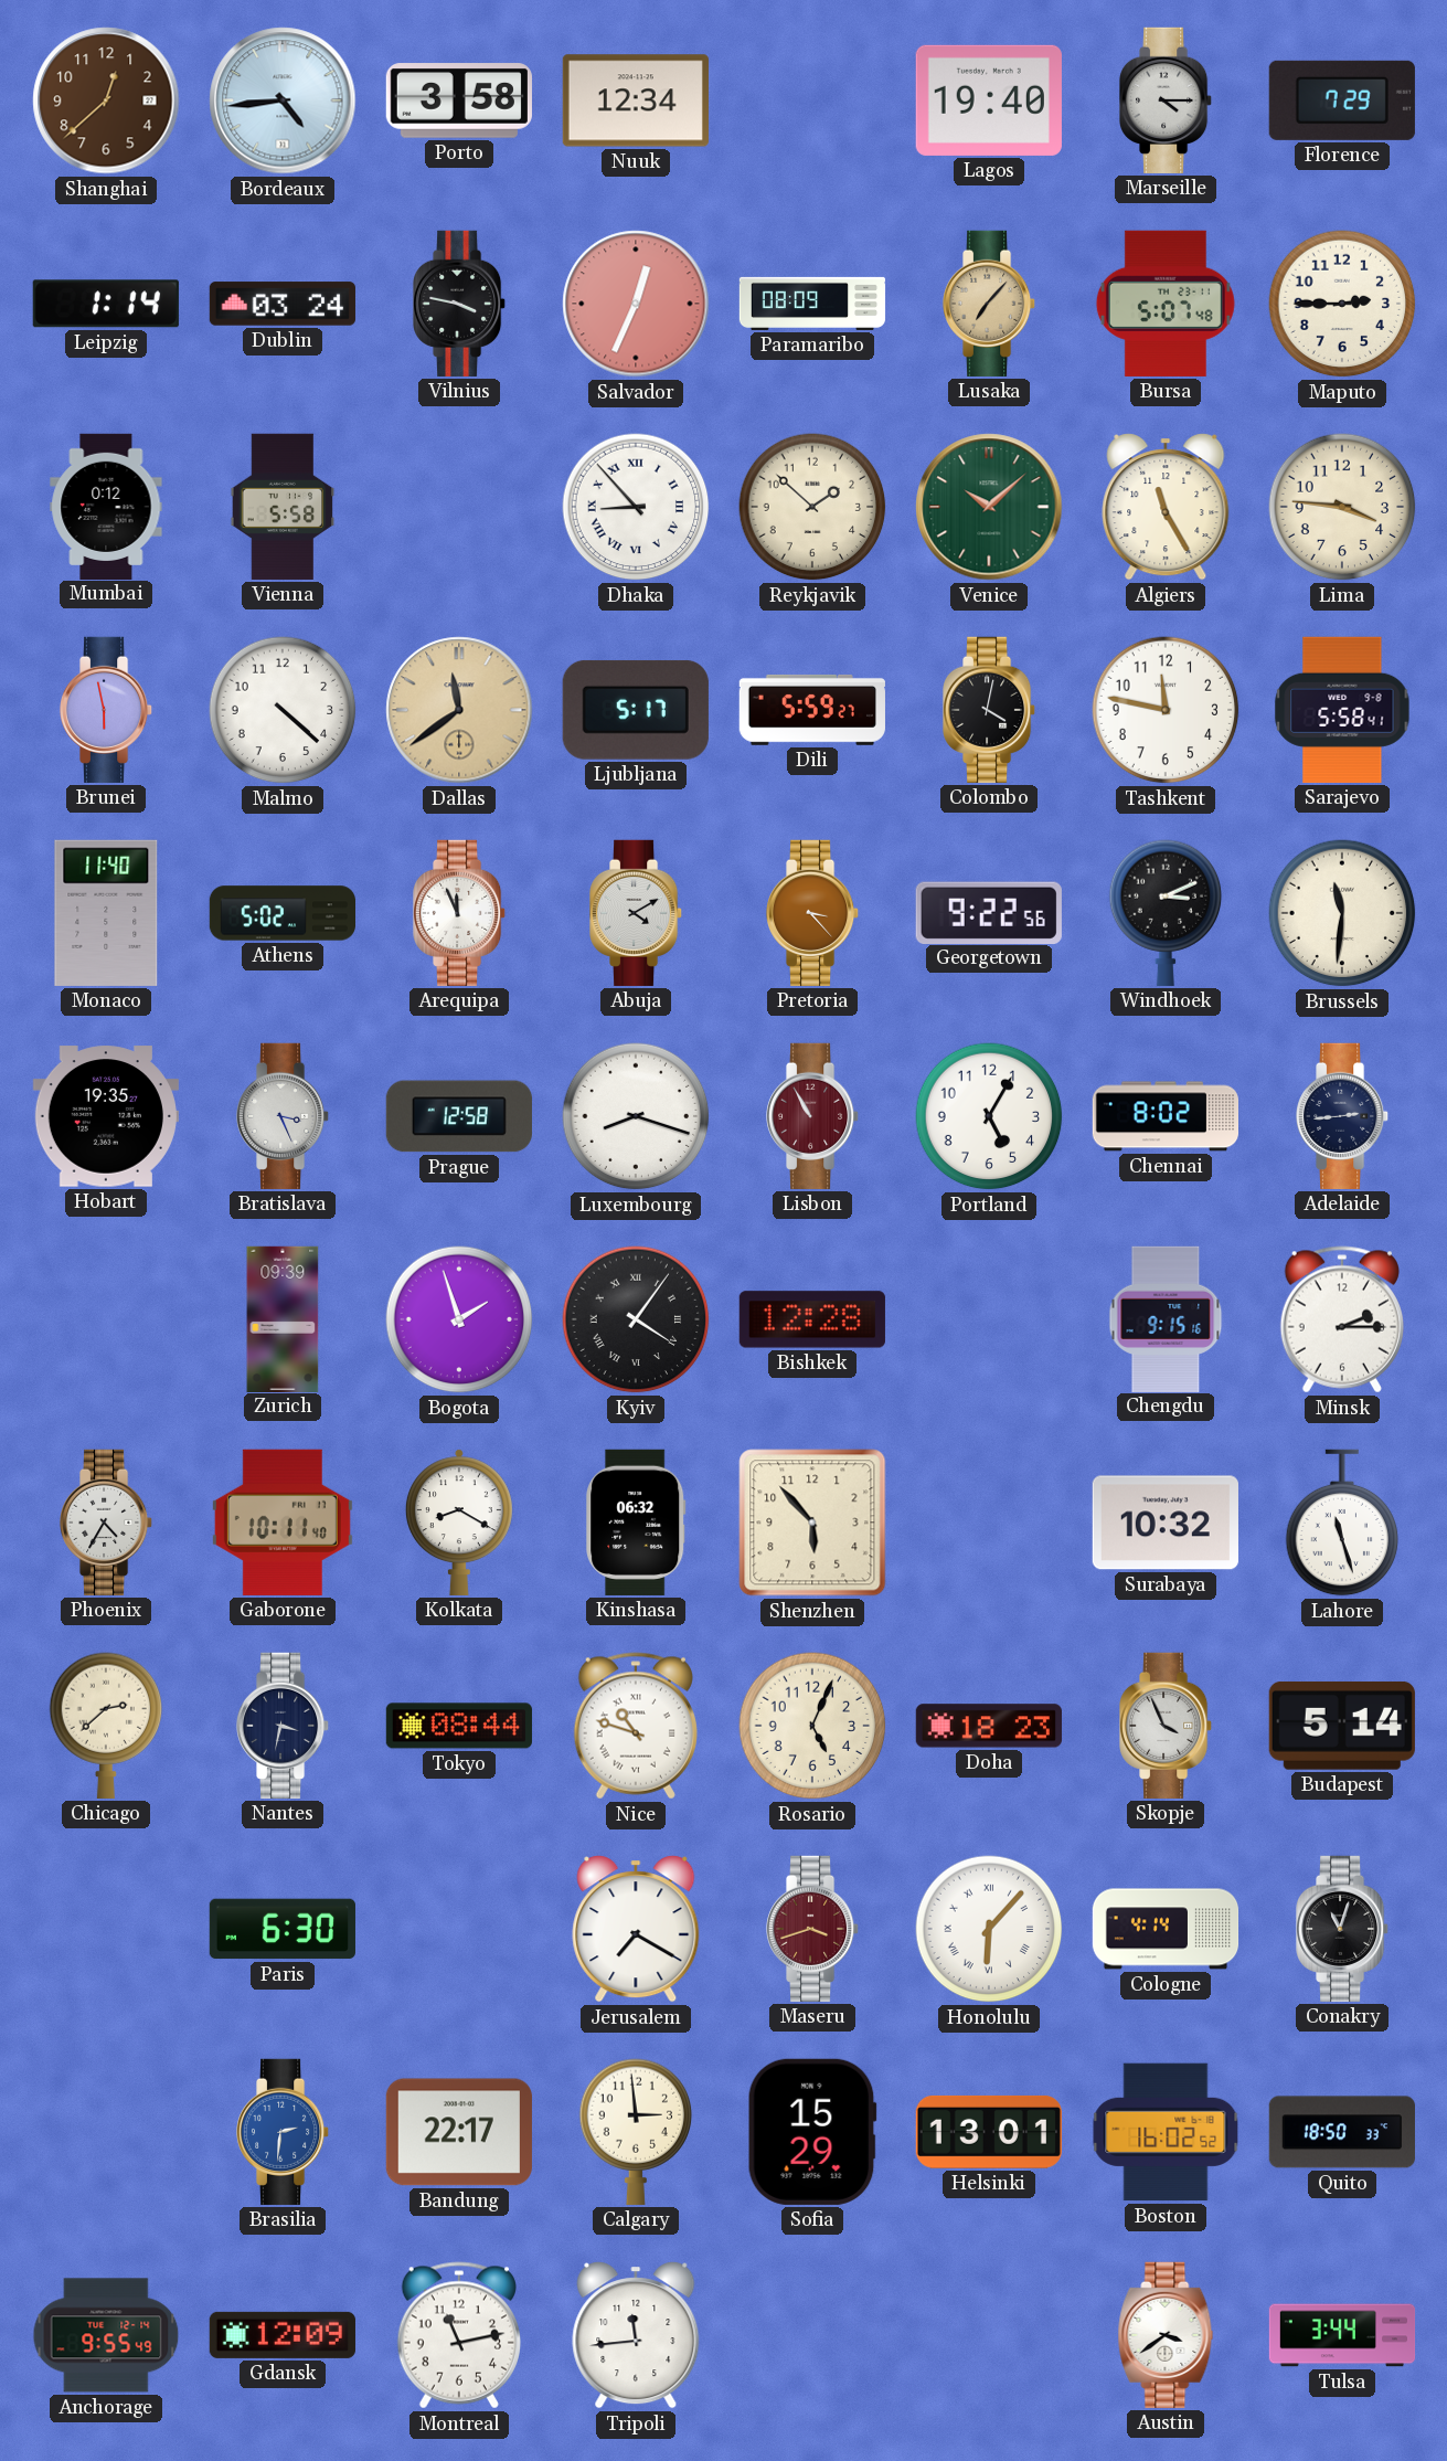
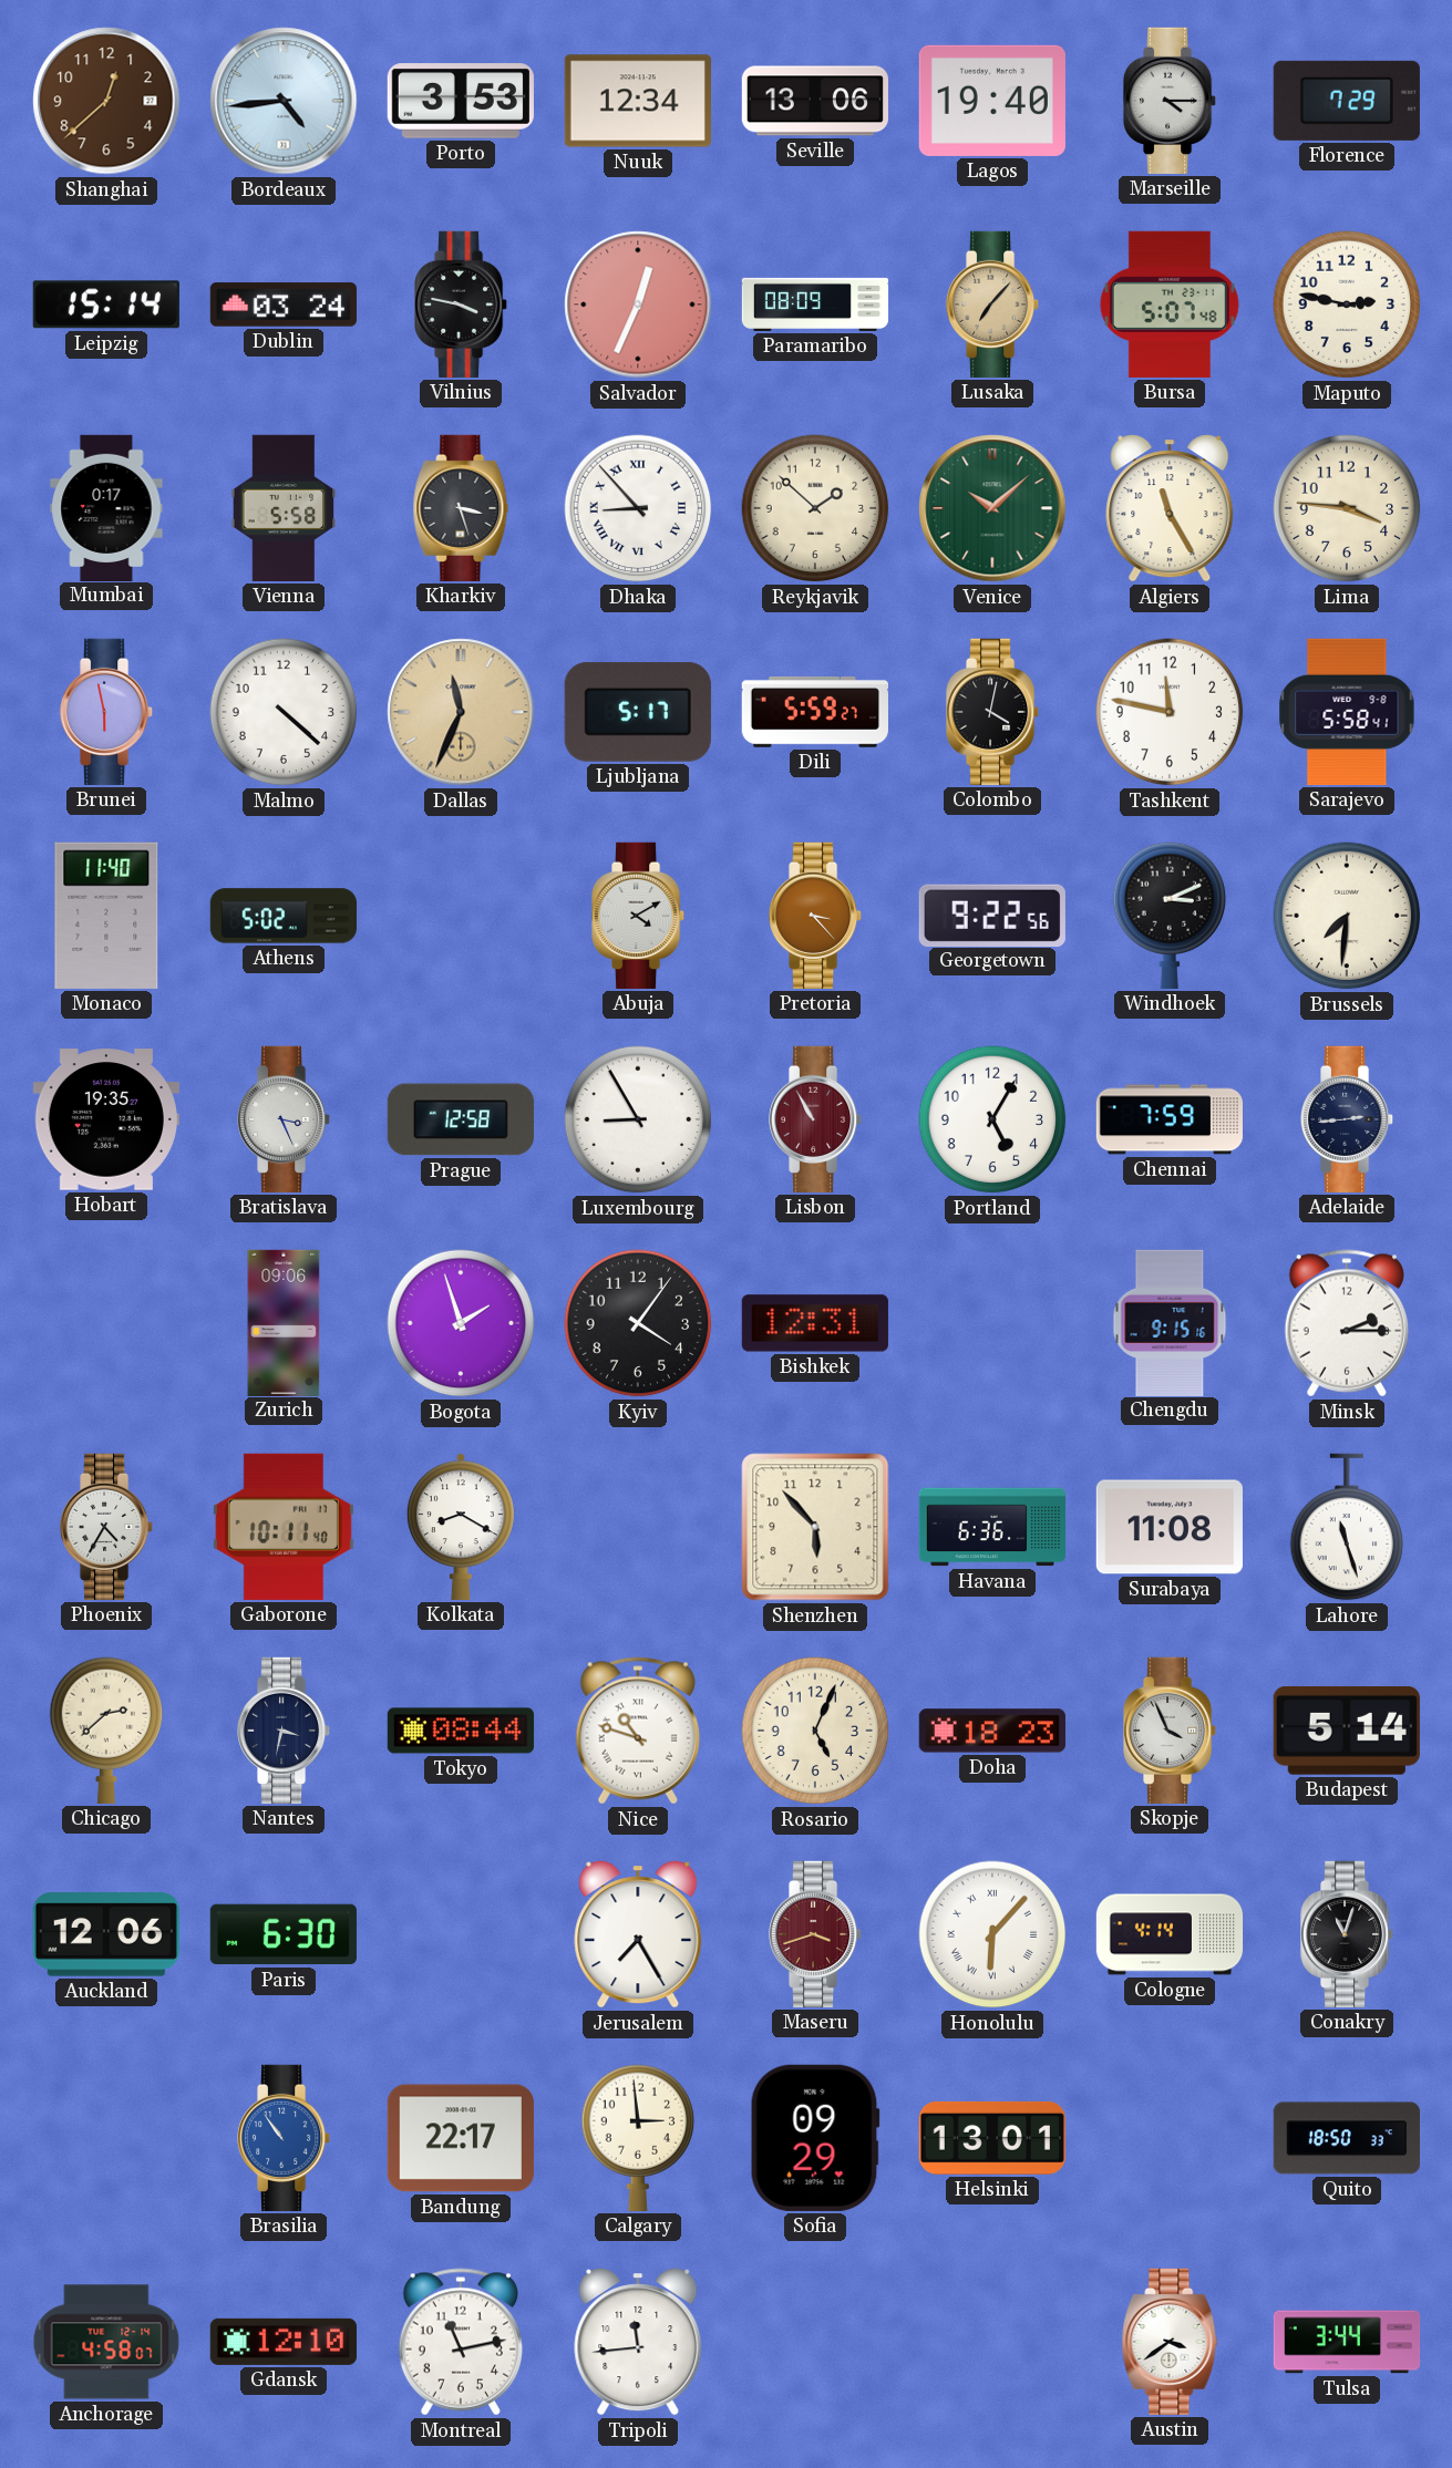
Porto: 3:58 -> 3:53 (461, 101)
Seville: none -> 13:06 (814, 101)
Leipzig: 1:14 -> 15:14 (106, 304)
Maputo: 2:45 -> 2:47 (1347, 304)
Mumbai: 0:12 -> 0:17 (106, 507)
Kharkiv: none -> 3:27 (461, 508)
Dallas: 11:39 -> 11:34 (461, 712)
Arequipa: 11:56 -> none (460, 913)
Brussels: 11:31 -> 7:31 (1347, 916)
Luxembourg: 8:18 -> 8:55 (638, 1119)
Chennai: 8:02 -> 7:59 (1168, 1119)
Zurich: 09:39 -> 09:06 (284, 1322)
Kyiv numerals: Roman -> Arabic (638, 1323)
Bishkek: 12:28 -> 12:31 (815, 1323)
Kinshasa: 06:32 -> none (636, 1523)
Havana: none -> 6:36 (991, 1527)
Surabaya: 10:32 -> 11:08 (1170, 1527)
Auckland: none -> 12:06 (106, 1934)
Jerusalem: 7:20 -> 7:25 (638, 1934)
Brasilia: 2:31 -> 10:54 (285, 2138)
Sofia: 15:29 -> 09:29 (815, 2138)
Boston: 16:02 -> none (1166, 2132)
Anchorage: 9:55 -> 4:58 (106, 2342)
Gdansk: 12:09 -> 12:10 (284, 2342)
